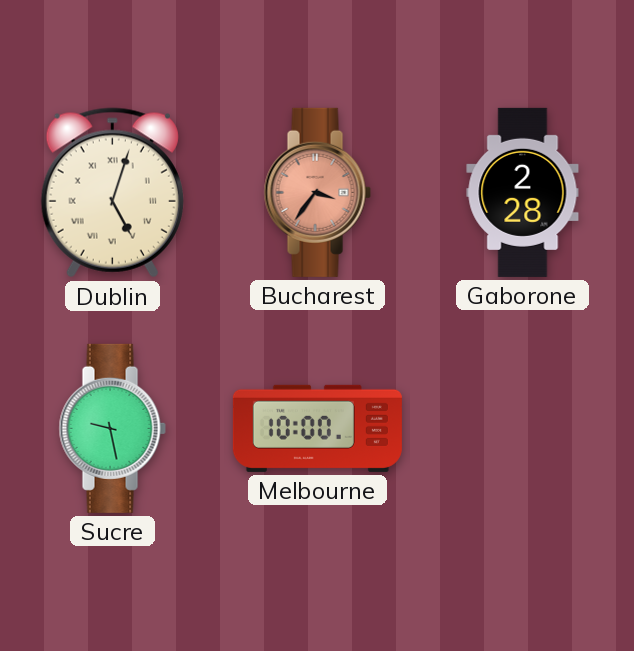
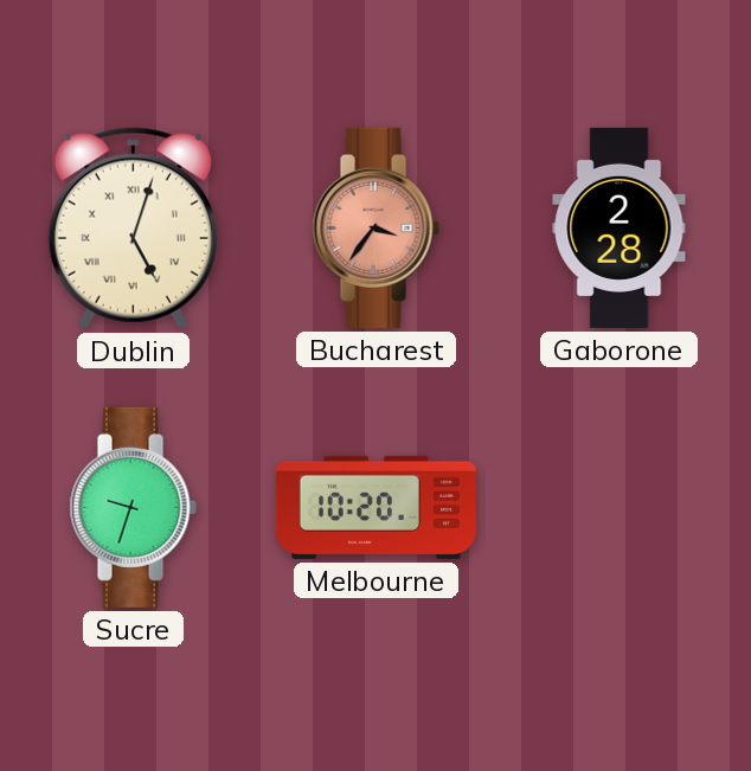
Sucre: 9:28 -> 9:33 (133, 507)
Melbourne: 10:00 -> 10:20 (375, 507)
